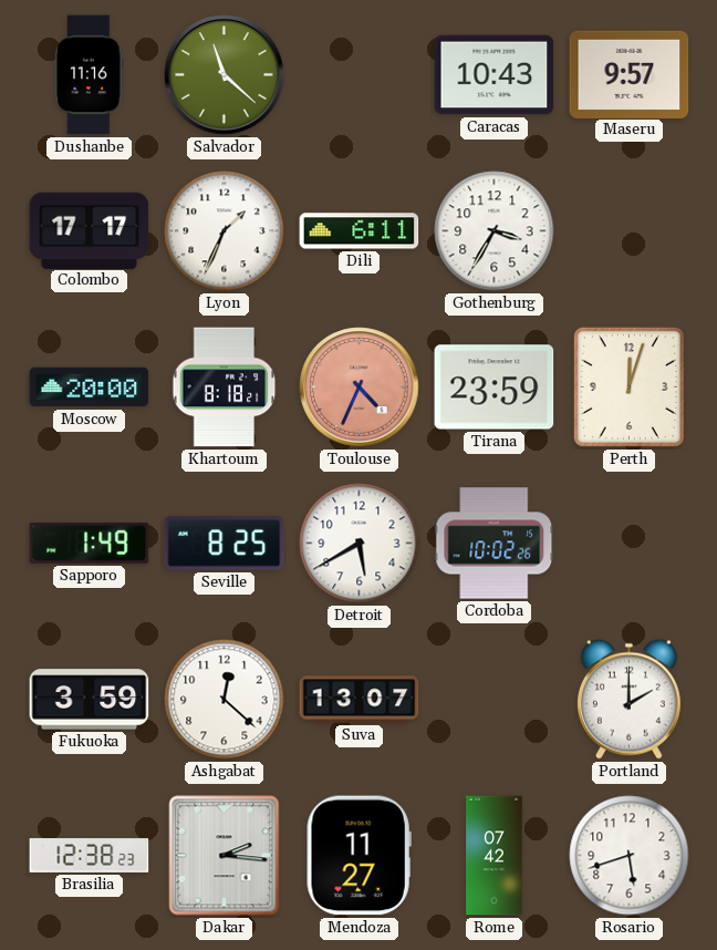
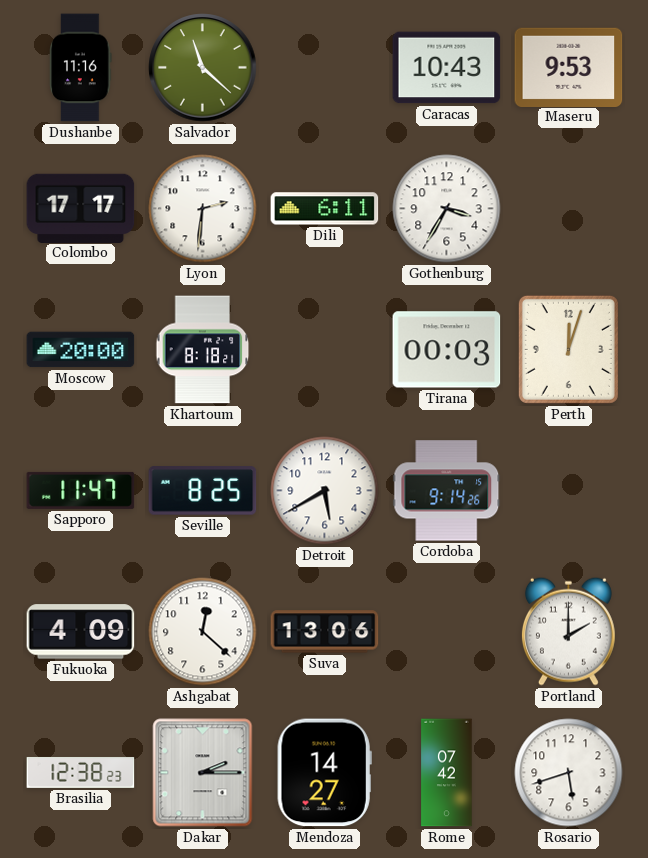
Maseru: 9:57 -> 9:53 (569, 67)
Lyon: 1:34 -> 2:31 (203, 209)
Toulouse: 4:34 -> none (360, 388)
Tirana: 23:59 -> 00:03 (447, 350)
Sapporo: 1:49 -> 11:47 (81, 490)
Cordoba: 10:02 -> 9:14 (447, 491)
Fukuoka: 3:59 -> 4:09 (81, 632)
Suva: 13:07 -> 13:06 (325, 632)
Dakar: 2:16 -> 2:15 (203, 773)
Mendoza: 11:27 -> 14:27 (324, 773)
